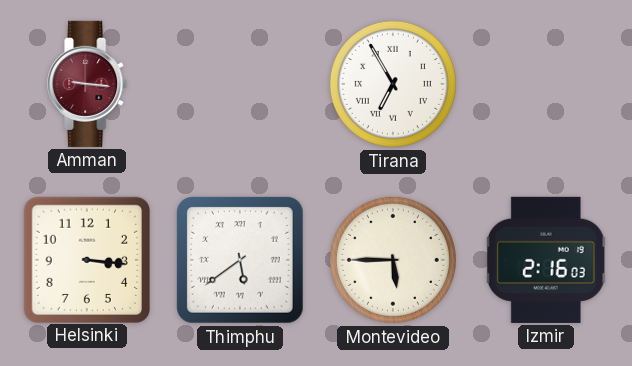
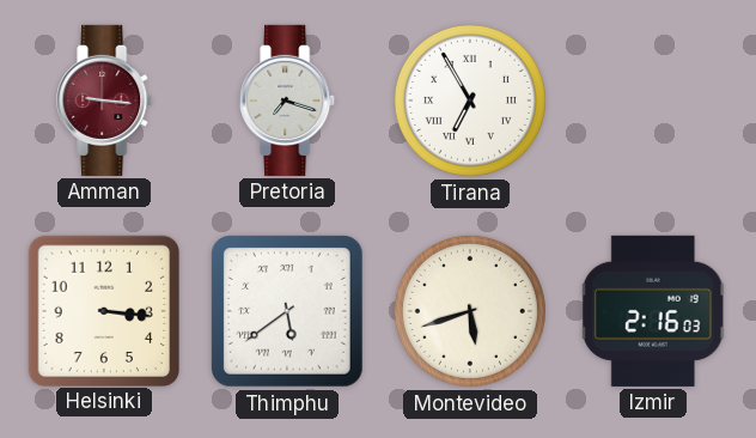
Pretoria: none -> 7:18 (288, 101)
Montevideo: 5:45 -> 5:42 (470, 311)
